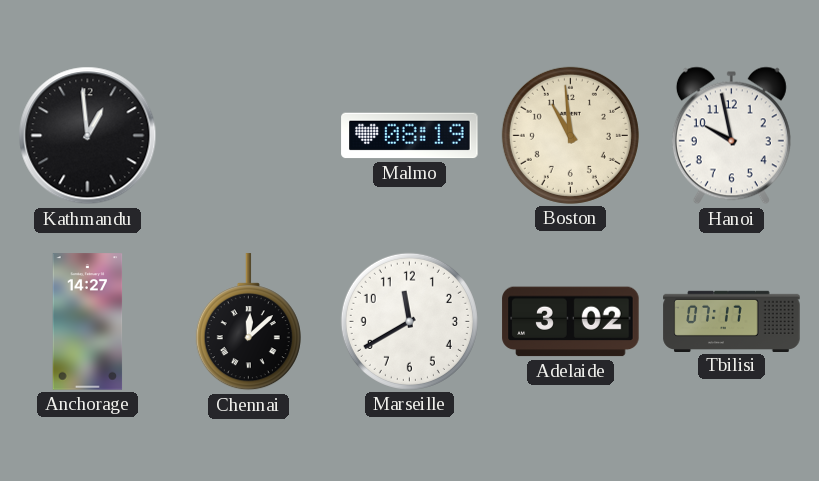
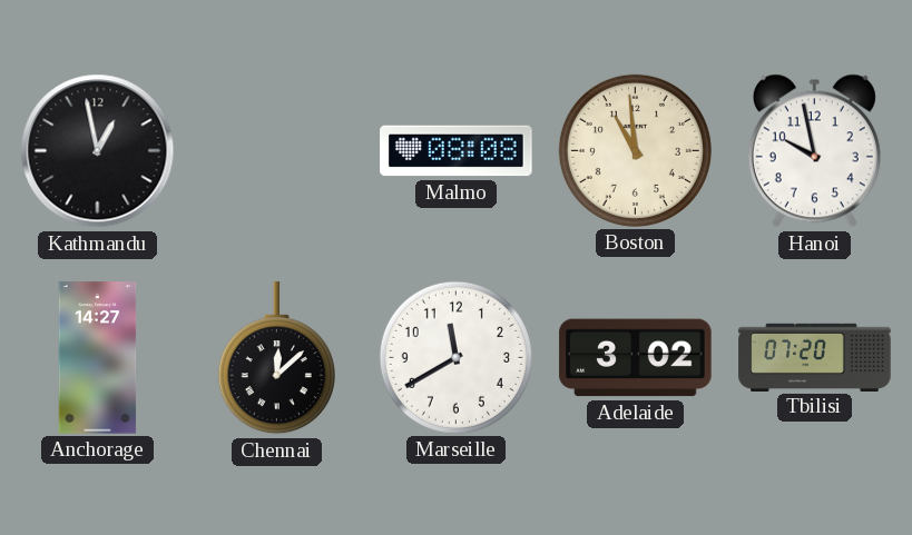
Kathmandu: 12:59 -> 12:58 (98, 151)
Malmo: 08:19 -> 08:08 (457, 151)
Tbilisi: 07:17 -> 07:20 (815, 357)
